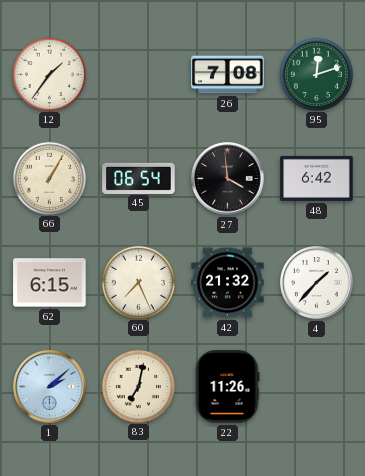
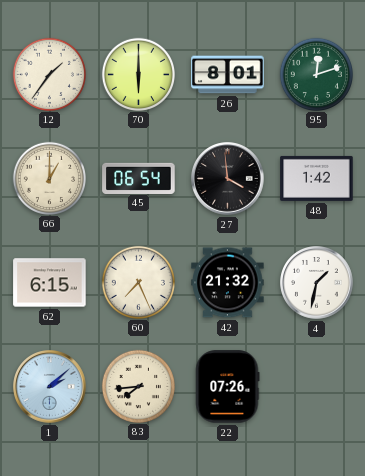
70: none -> 6:00 (138, 74)
26: 7:08 -> 8:01 (228, 75)
66: 1:05 -> 1:00 (49, 178)
48: 6:42 -> 1:42 (317, 178)
4: 1:37 -> 1:32 (317, 283)
83: 7:02 -> 7:44 (138, 386)
22: 11:26 -> 07:26 (228, 387)
